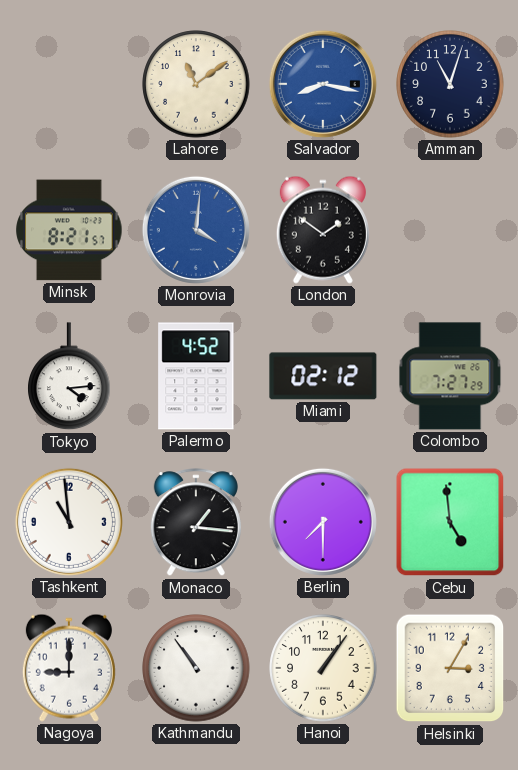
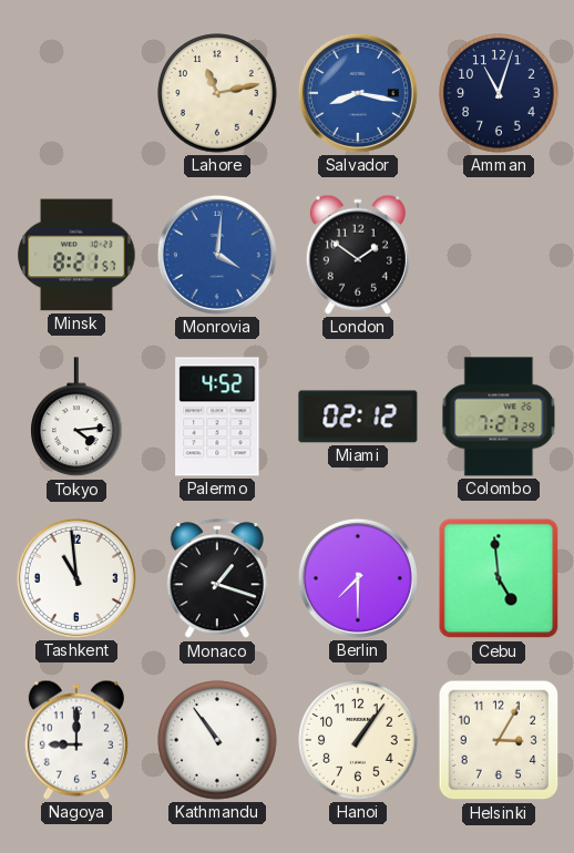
Lahore: 11:09 -> 11:13 (217, 93)
Monaco: 1:16 -> 1:18 (217, 579)
